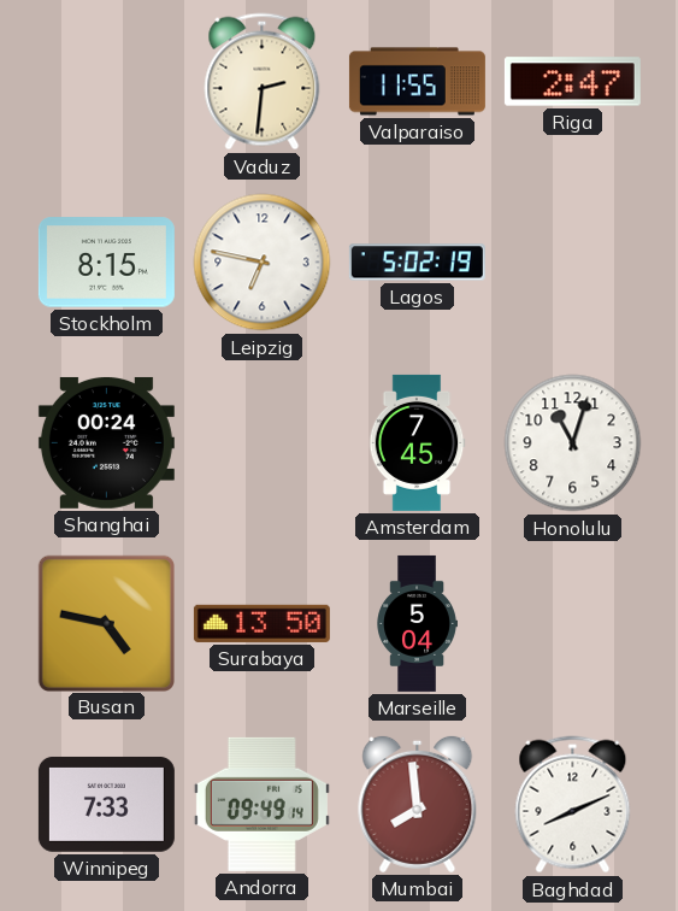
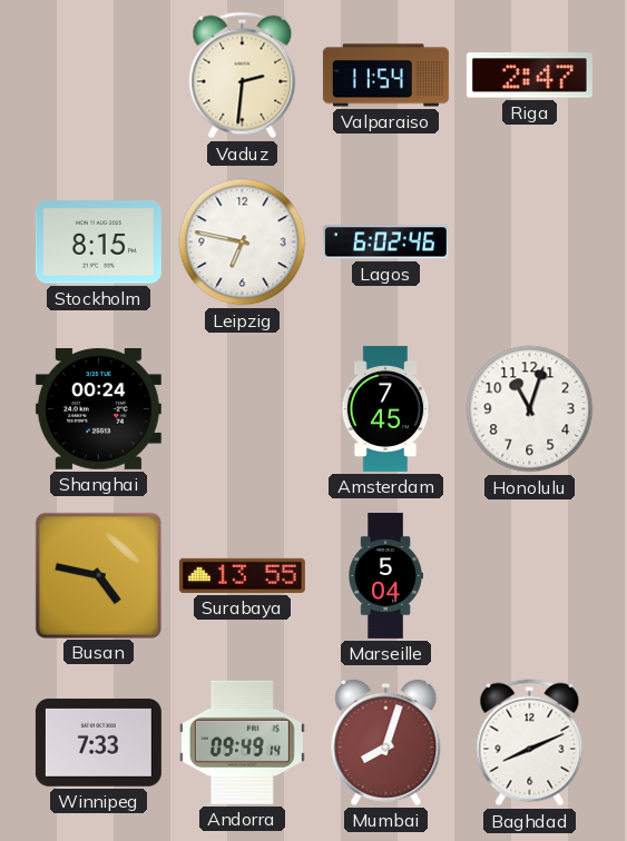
Valparaiso: 11:55 -> 11:54 (385, 76)
Lagos: 5:02 -> 6:02 (385, 243)
Surabaya: 13:50 -> 13:55 (242, 575)
Mumbai: 7:59 -> 8:03 (386, 742)
